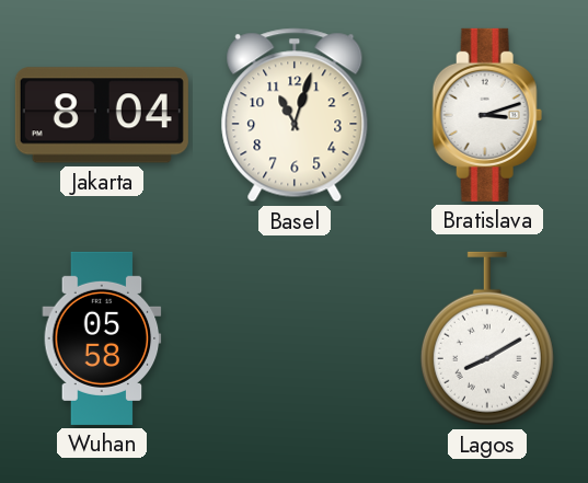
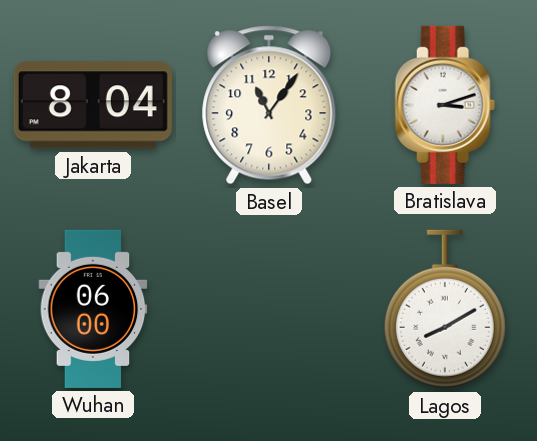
Basel: 11:03 -> 11:06 (269, 105)
Wuhan: 05:58 -> 06:00 (93, 309)
